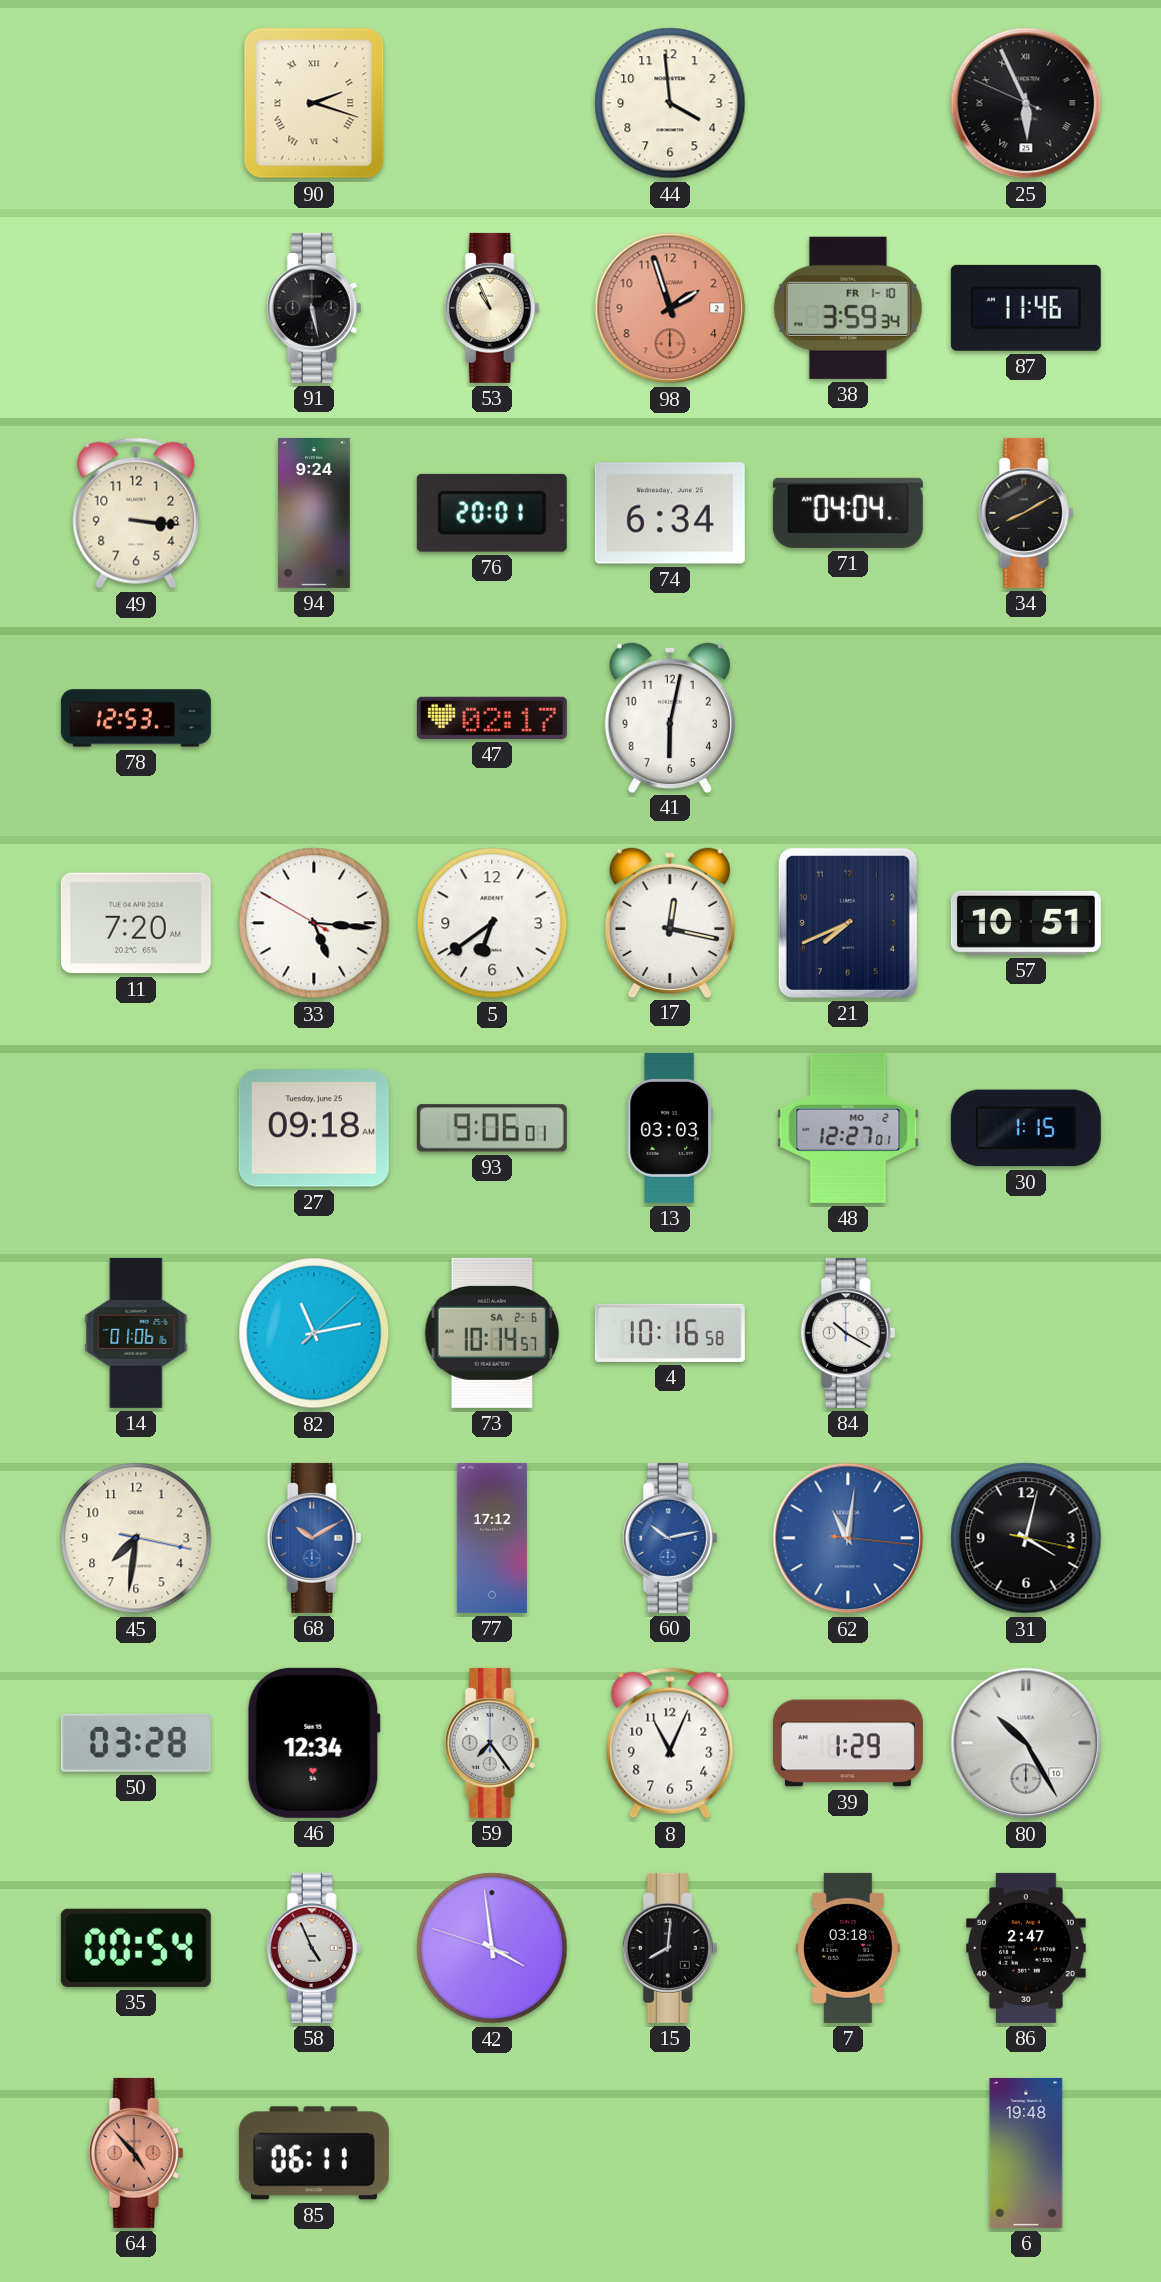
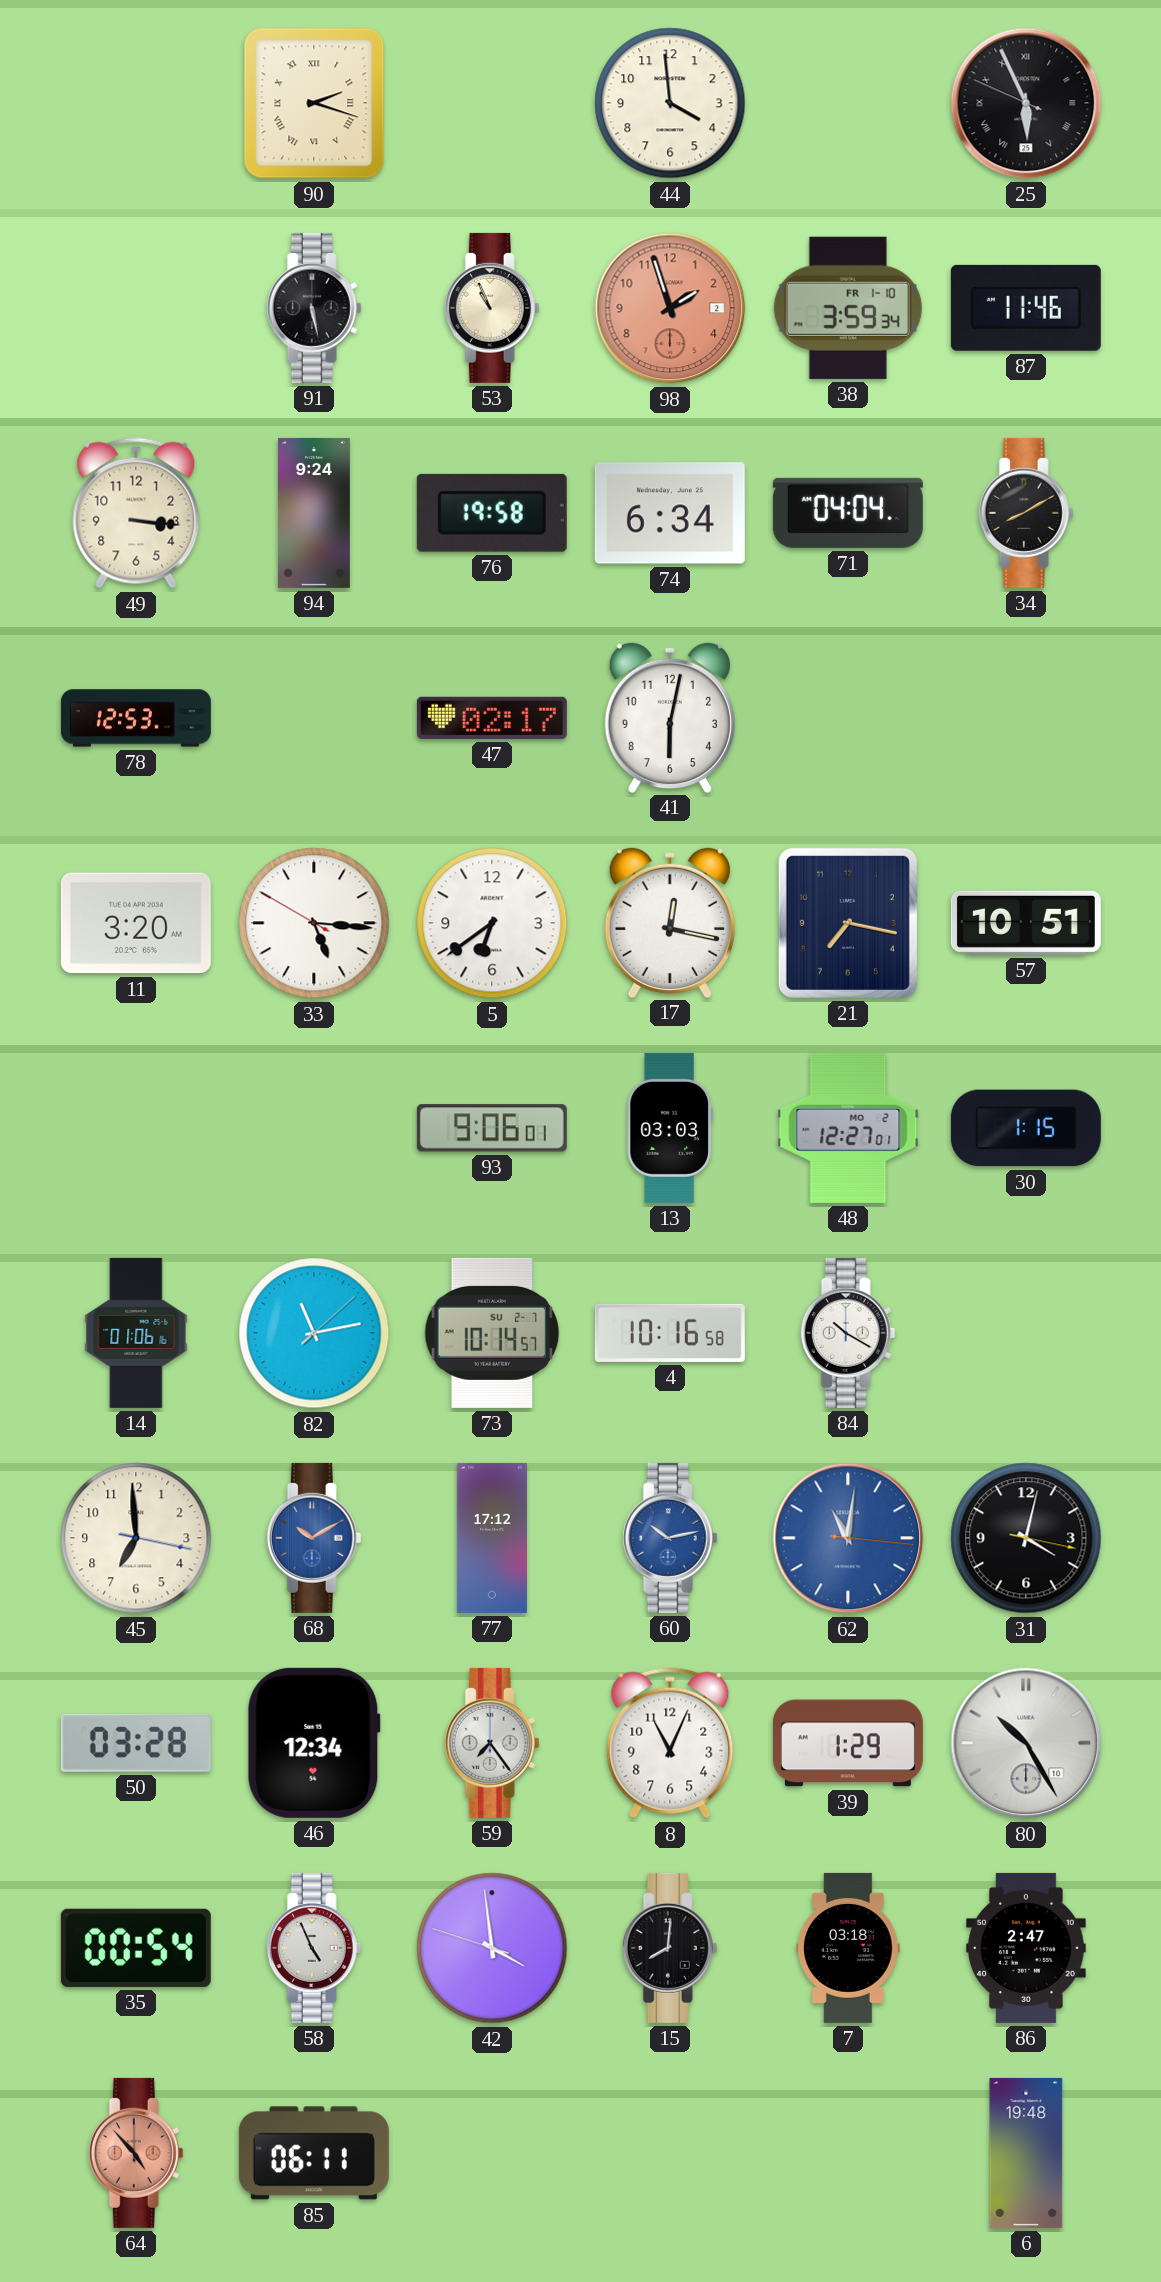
76: 20:01 -> 19:58 (492, 513)
11: 7:20 -> 3:20 (136, 923)
21: 7:41 -> 7:17 (848, 923)
27: 09:18 -> none (314, 1128)
73 date: SA 2-6 -> SU 2-7 (492, 1333)
45: 7:31 -> 6:59 (136, 1538)
